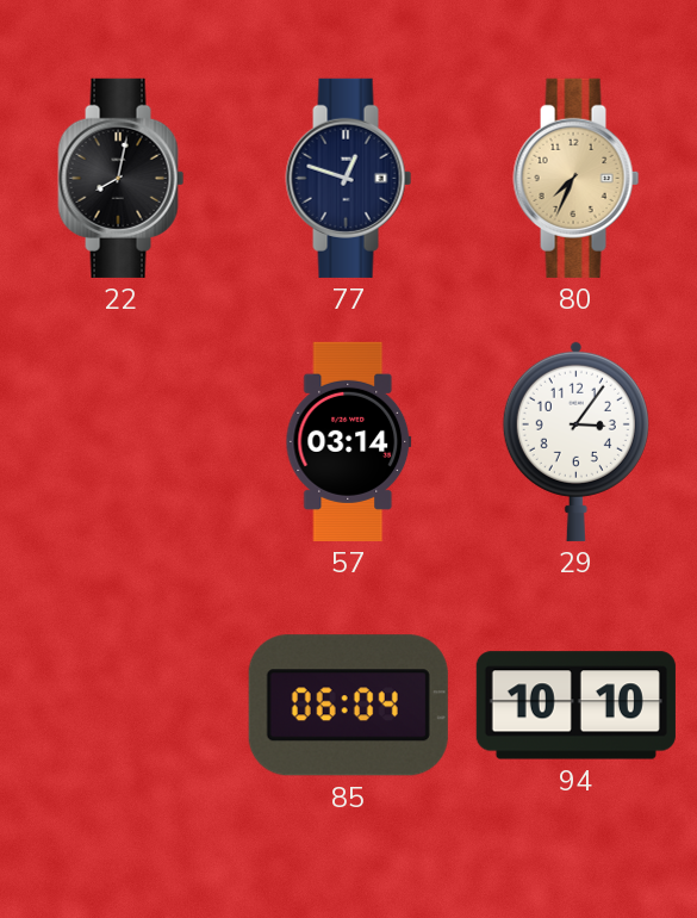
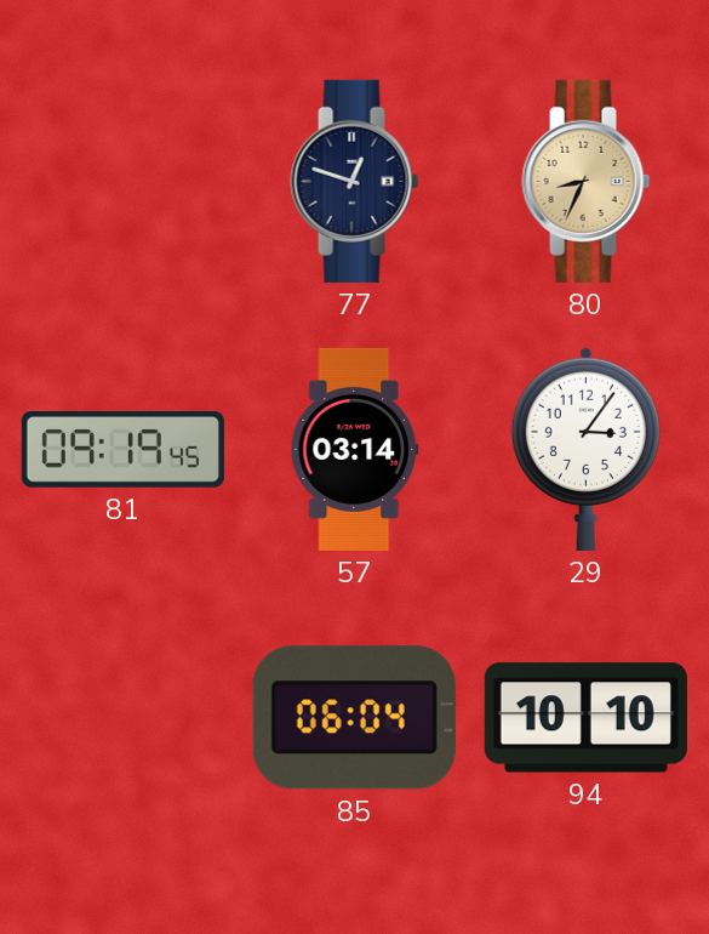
22: 8:02 -> none (122, 178)
80: 7:34 -> 8:34 (587, 181)
81: none -> 09:19 (122, 450)
